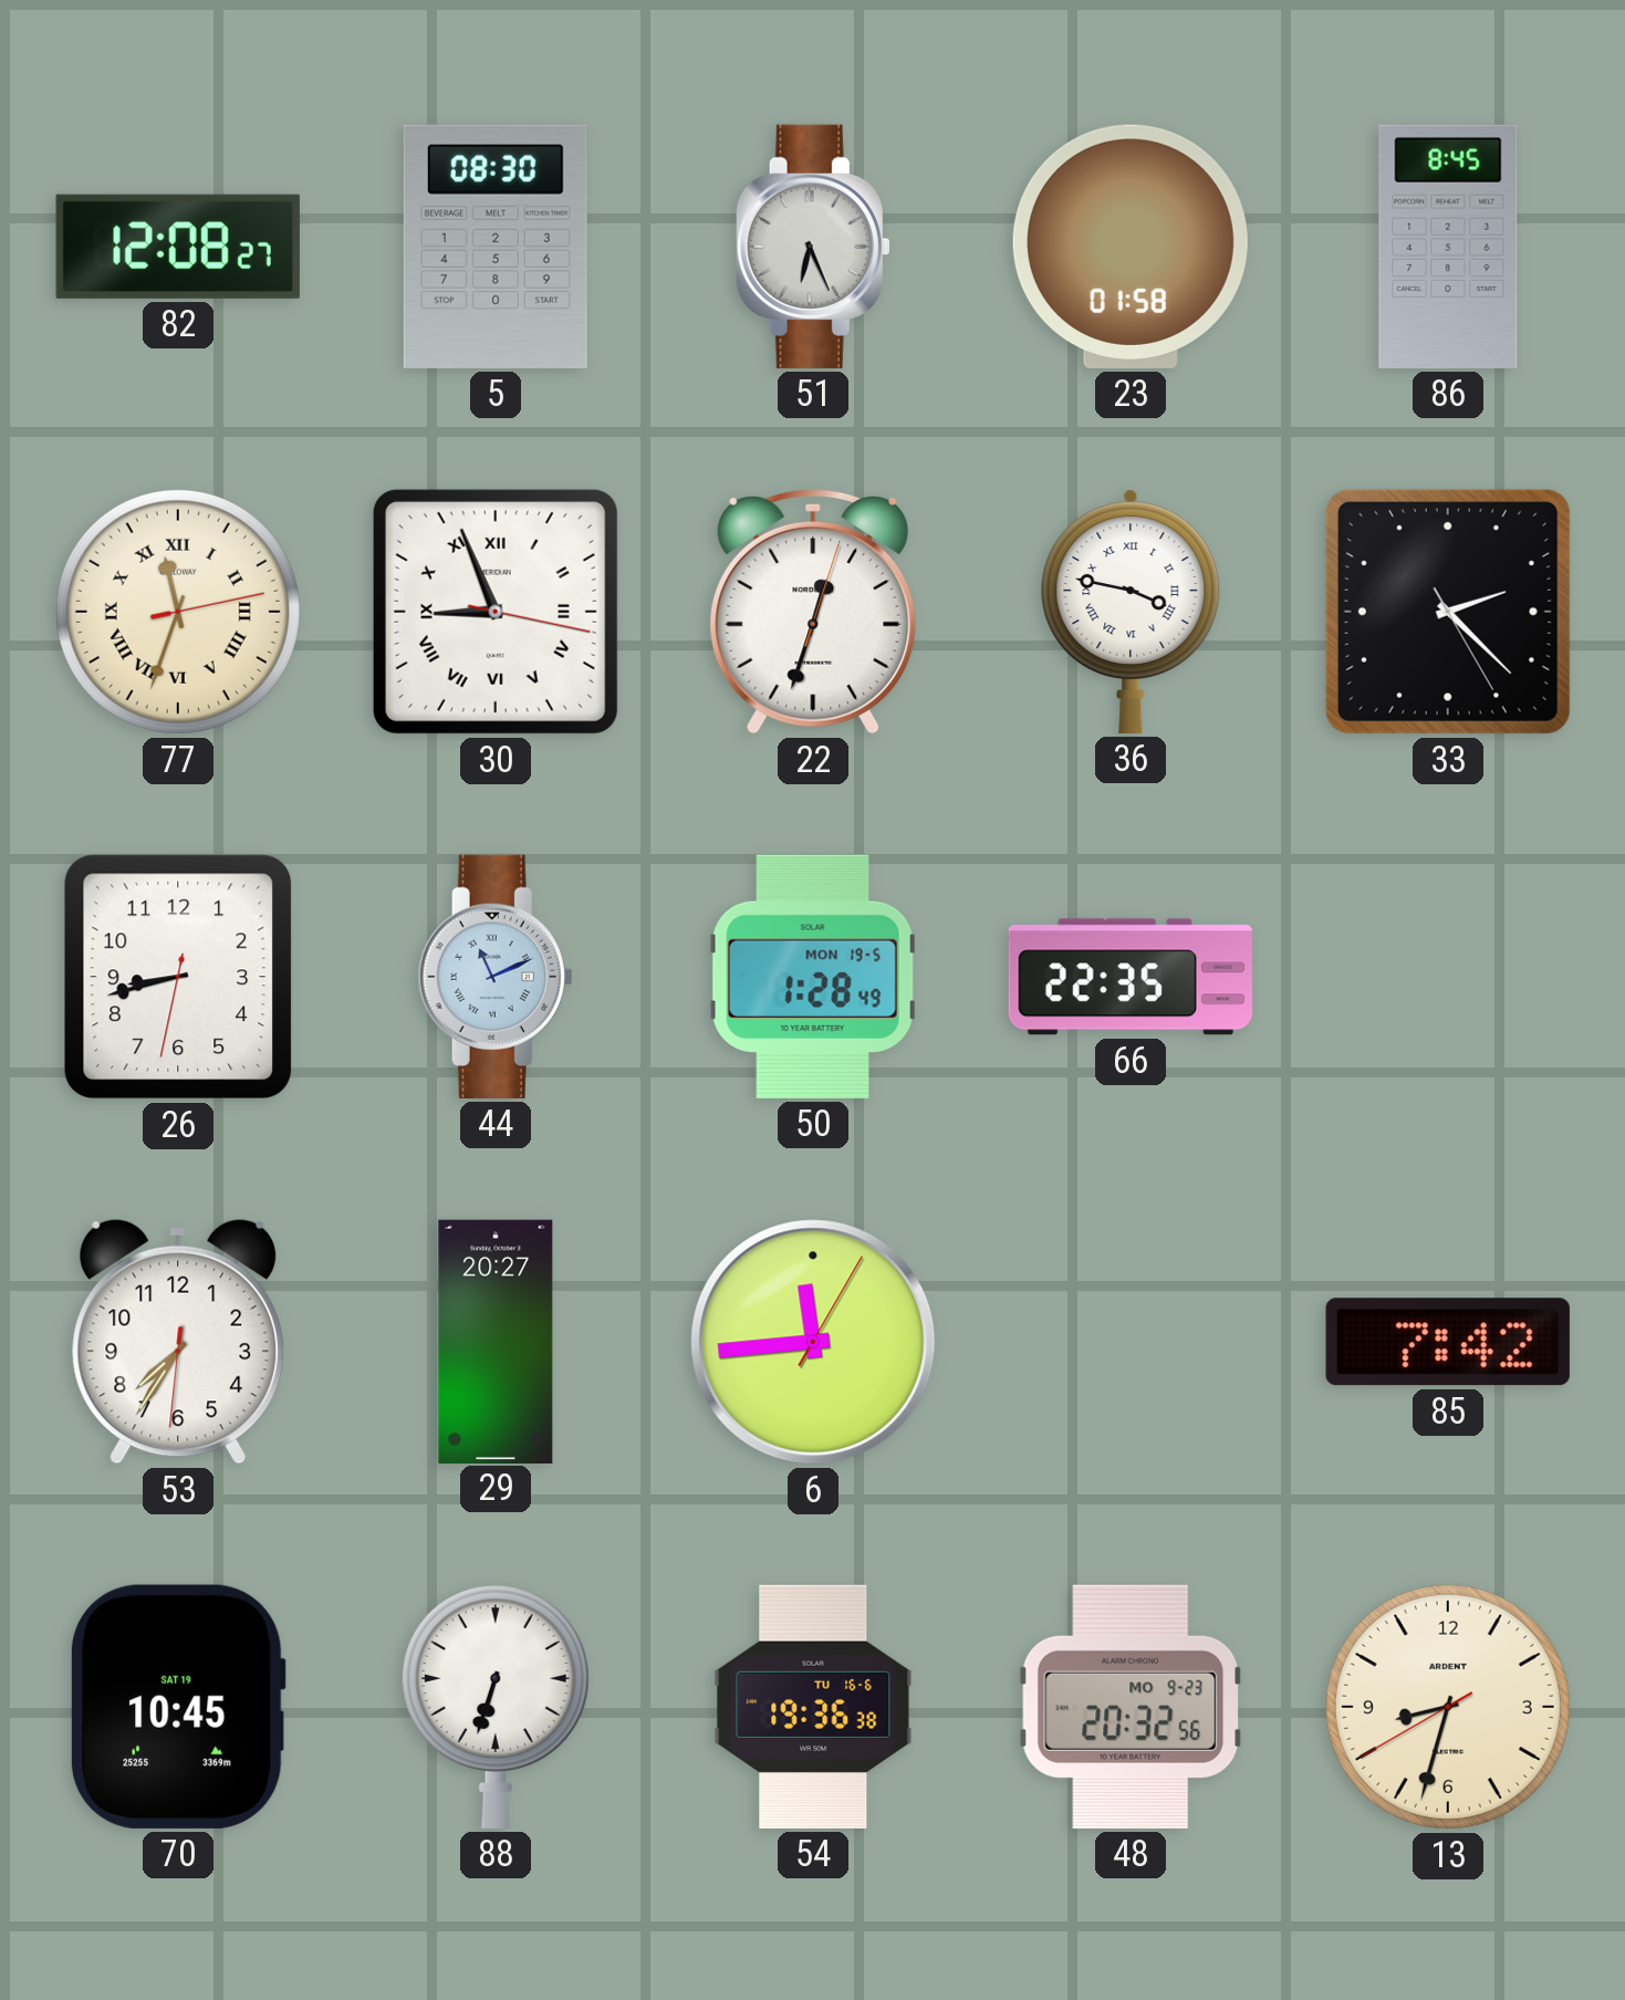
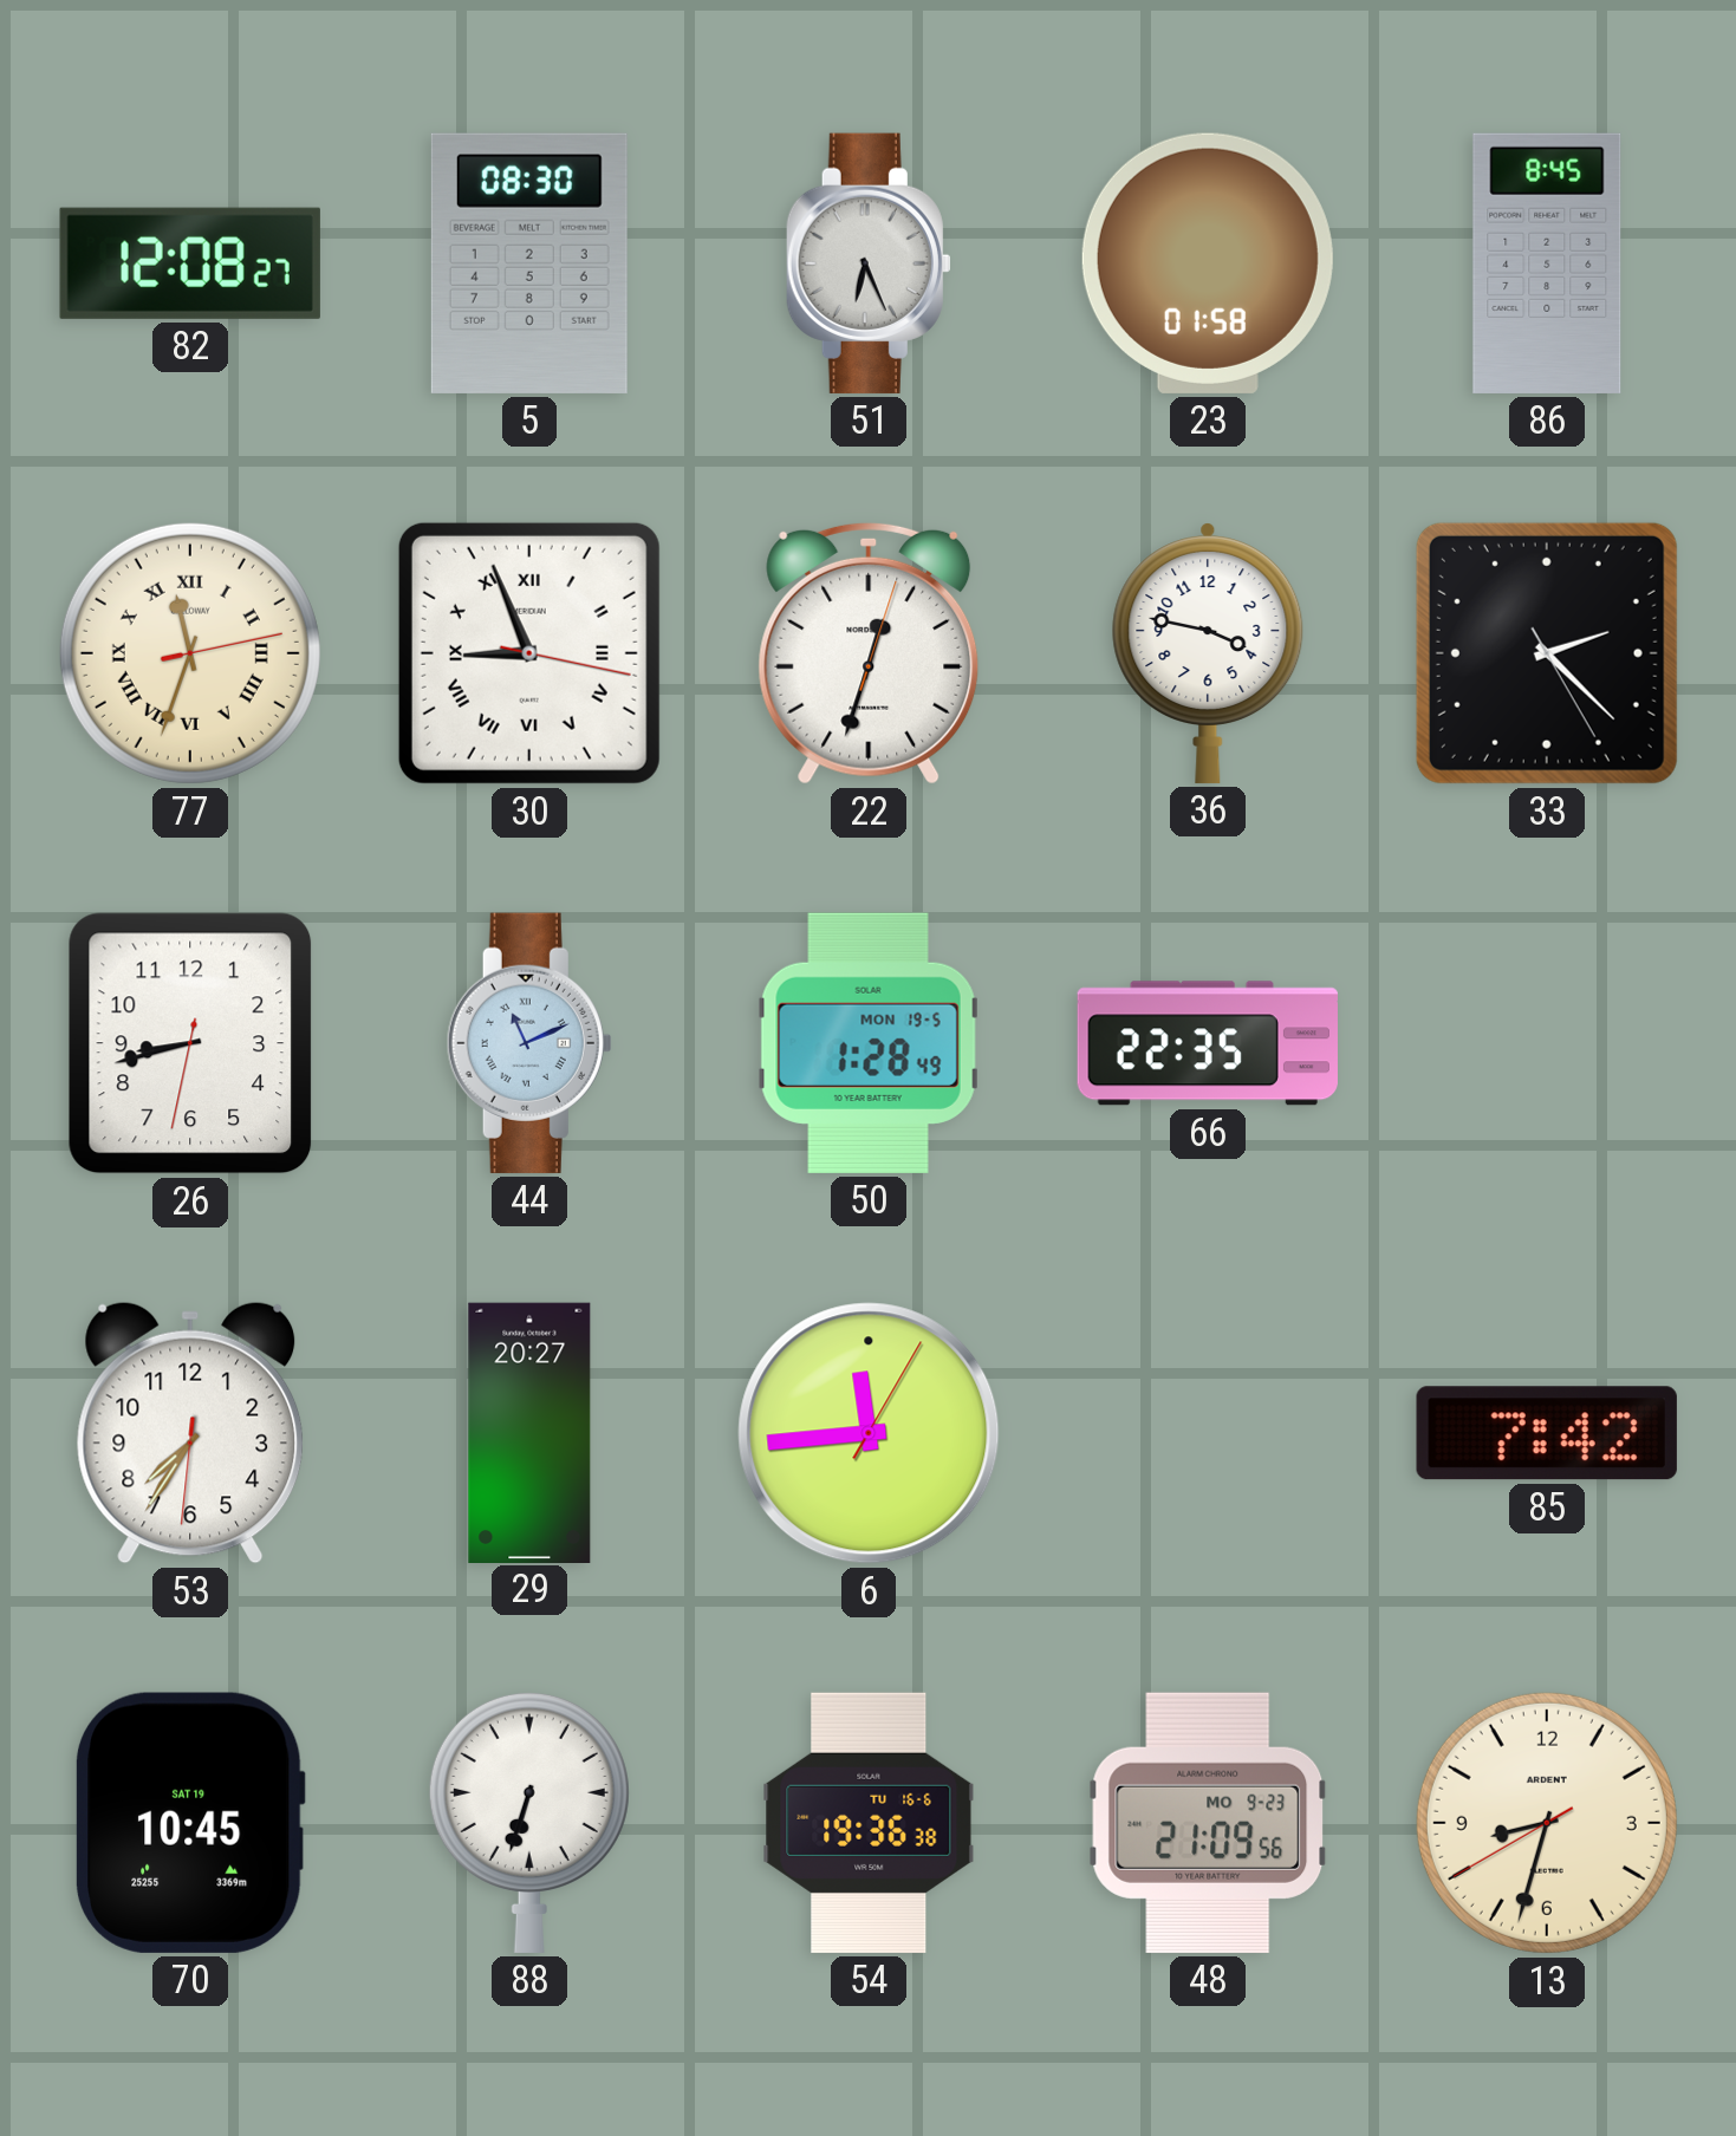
36 numerals: Roman -> Arabic (1208, 653)
48: 20:32 -> 21:09 (1208, 1823)
